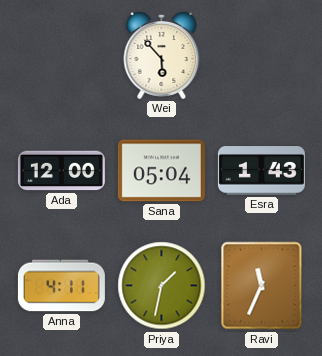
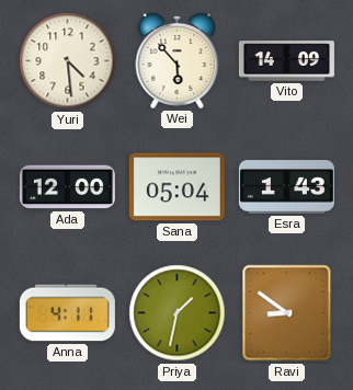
Yuri: none -> 4:29 (68, 61)
Vito: none -> 14:09 (286, 61)
Ravi: 11:34 -> 8:51 (287, 313)
